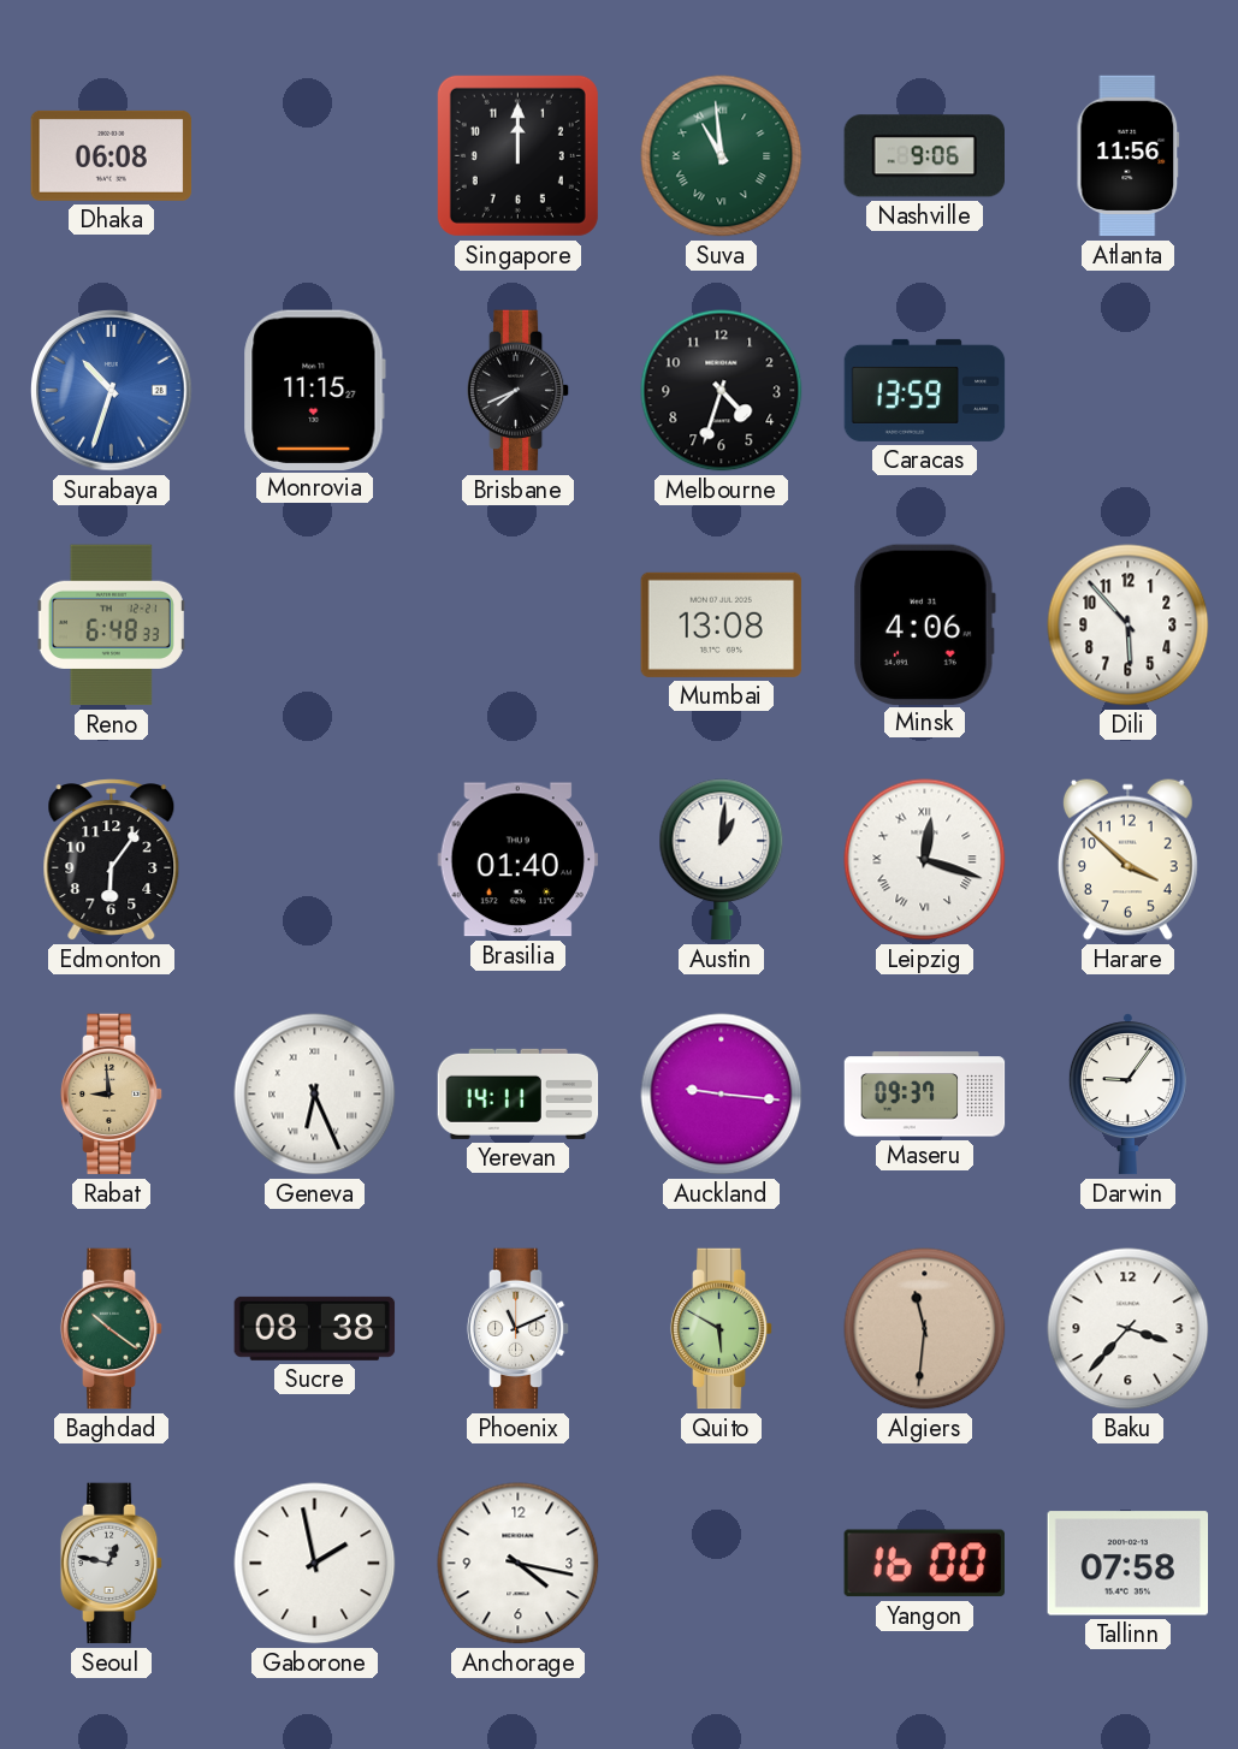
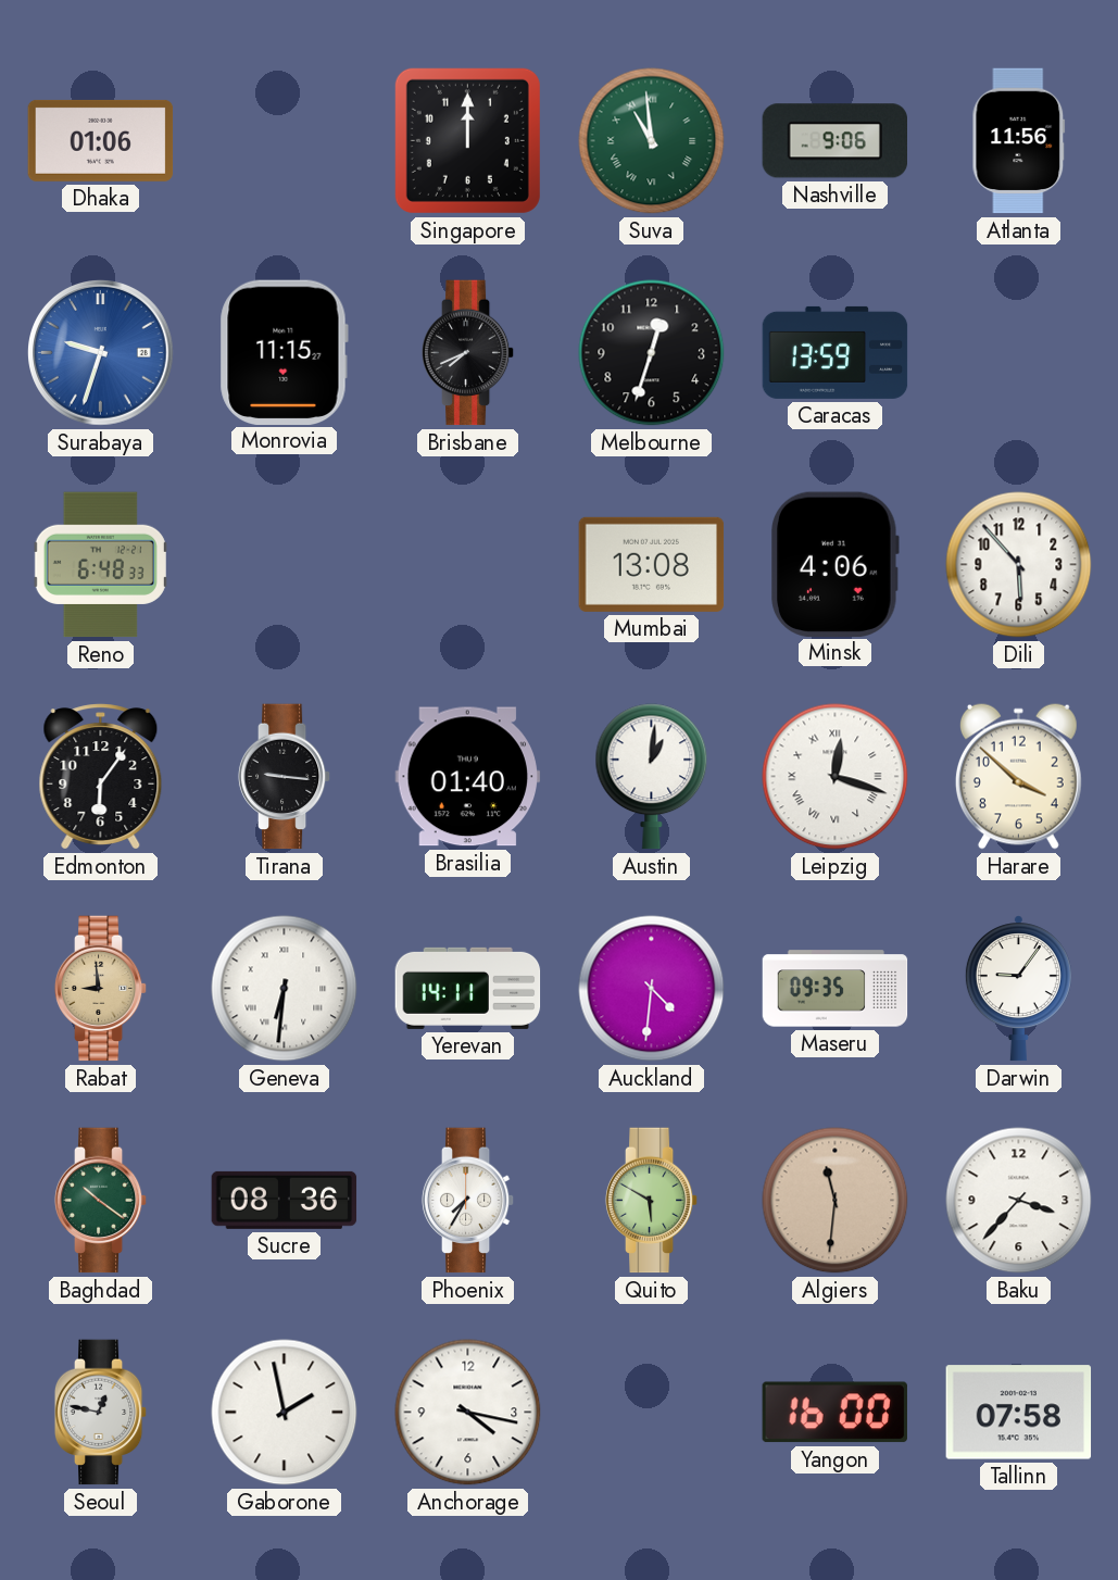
Dhaka: 06:08 -> 01:06 (101, 140)
Surabaya: 10:33 -> 9:33 (101, 353)
Melbourne: 4:33 -> 12:33 (652, 353)
Tirana: none -> 9:16 (285, 777)
Geneva: 6:26 -> 6:31 (285, 989)
Auckland: 9:16 -> 4:31 (652, 989)
Maseru: 09:37 -> 09:35 (836, 989)
Sucre: 08:38 -> 08:36 (285, 1200)
Phoenix: 11:11 -> 7:35 (468, 1201)
